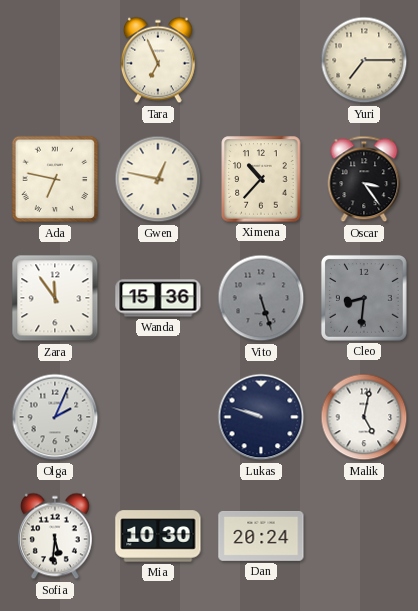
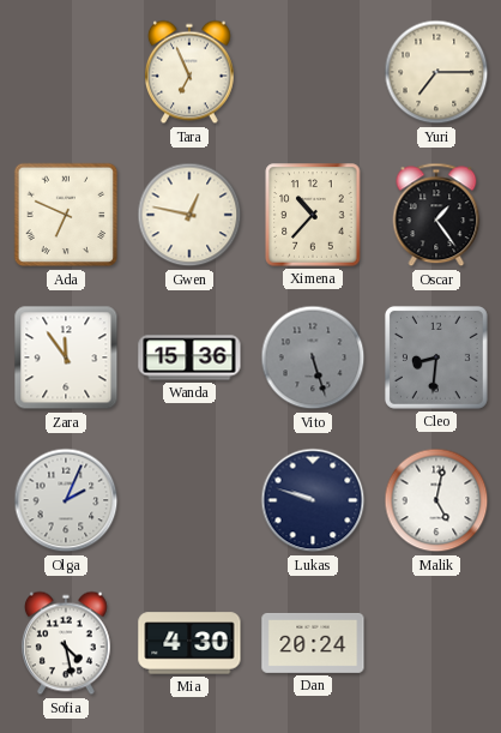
Ada: 6:47 -> 6:49 (66, 215)
Oscar: 3:24 -> 1:24 (436, 215)
Sofia: 5:31 -> 4:28 (66, 643)
Mia: 10:30 -> 4:30 (189, 643)
